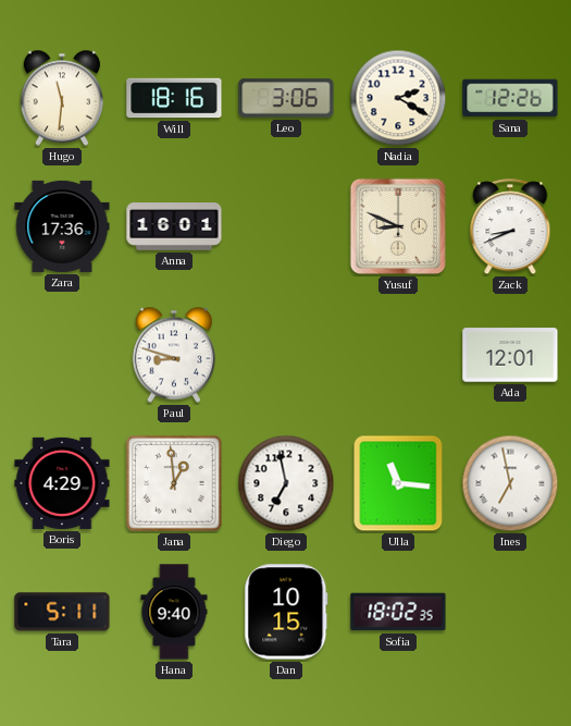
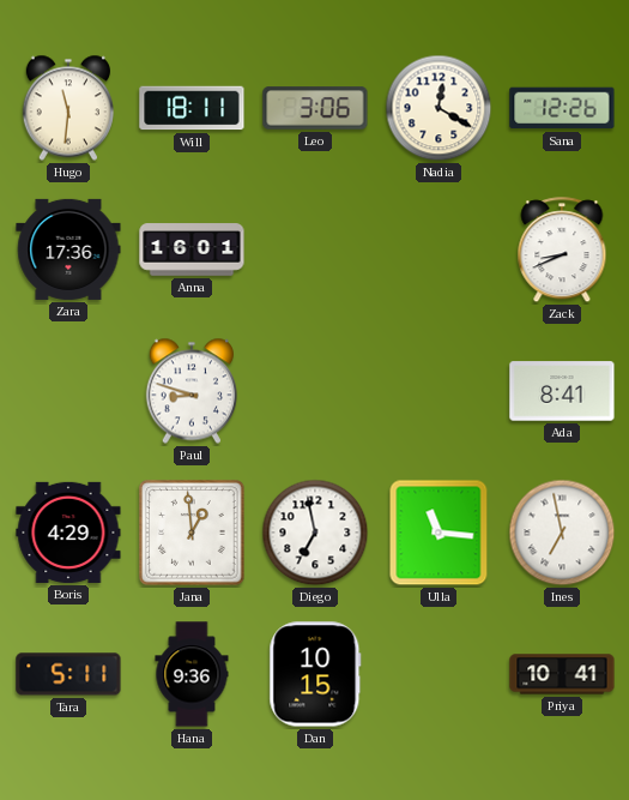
Will: 18:16 -> 18:11 (192, 108)
Nadia: 2:20 -> 12:20 (439, 108)
Yusuf: 8:49 -> none (398, 226)
Ada: 12:01 -> 8:41 (562, 391)
Hana: 9:40 -> 9:36 (192, 674)
Sofia: 18:02 -> none (398, 612)
Priya: none -> 10:41 (562, 674)
